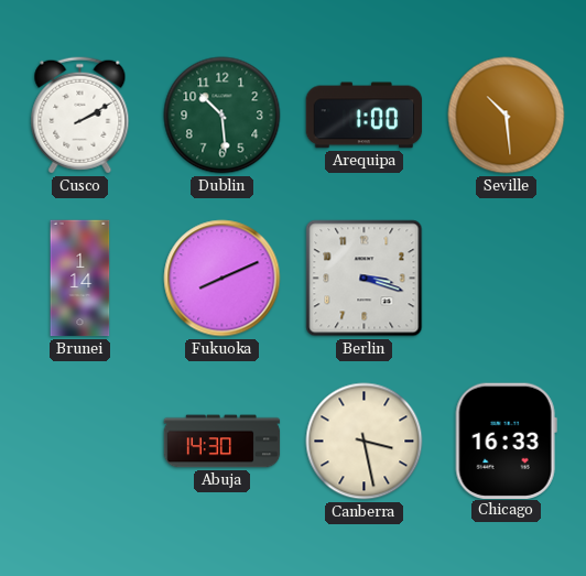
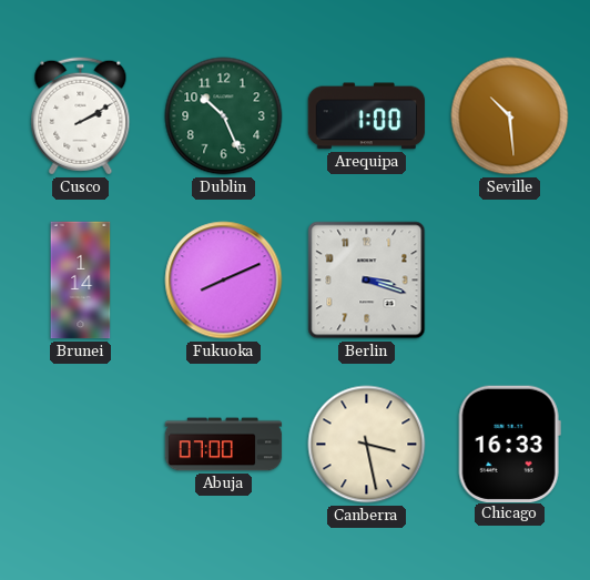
Dublin: 10:29 -> 10:26 (224, 116)
Abuja: 14:30 -> 07:00 (224, 445)
